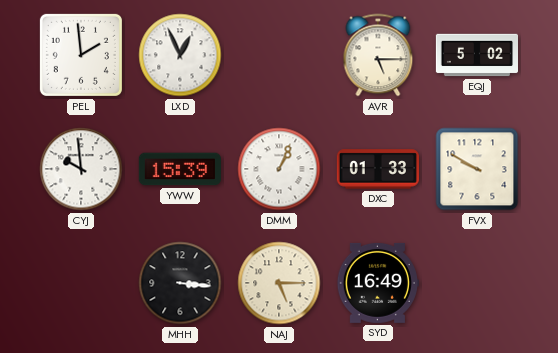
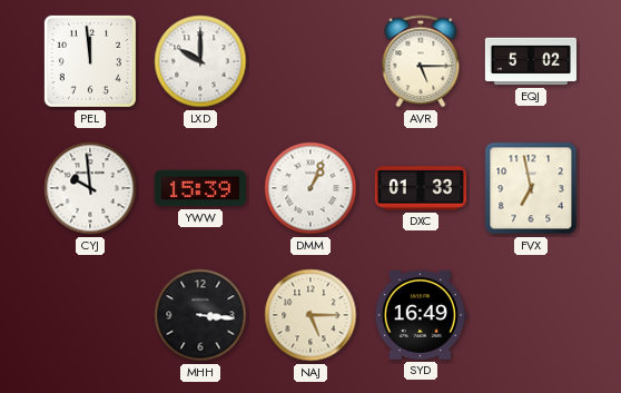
PEL: 1:59 -> 11:59 (90, 61)
LXD: 12:56 -> 10:00 (200, 61)
FVX: 9:50 -> 6:58 (531, 188)
